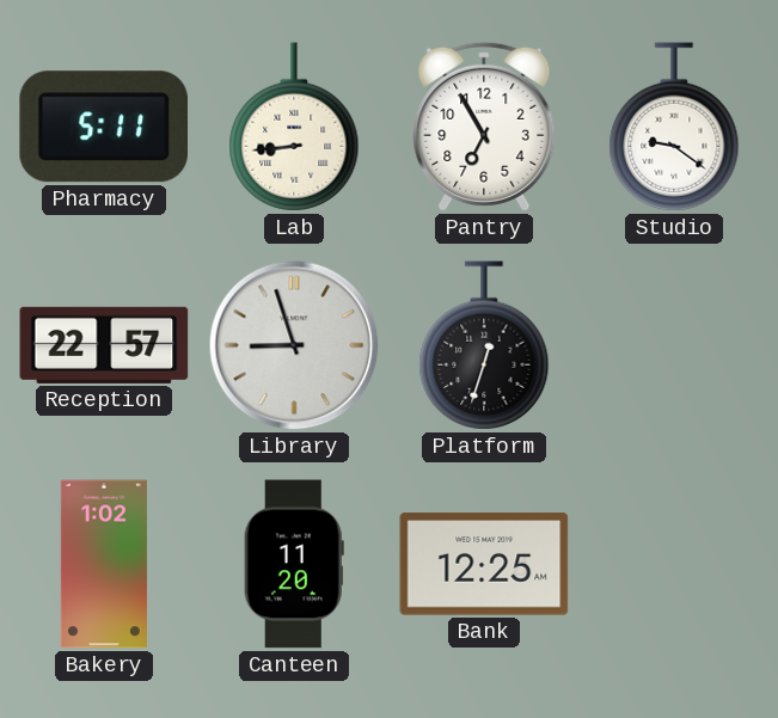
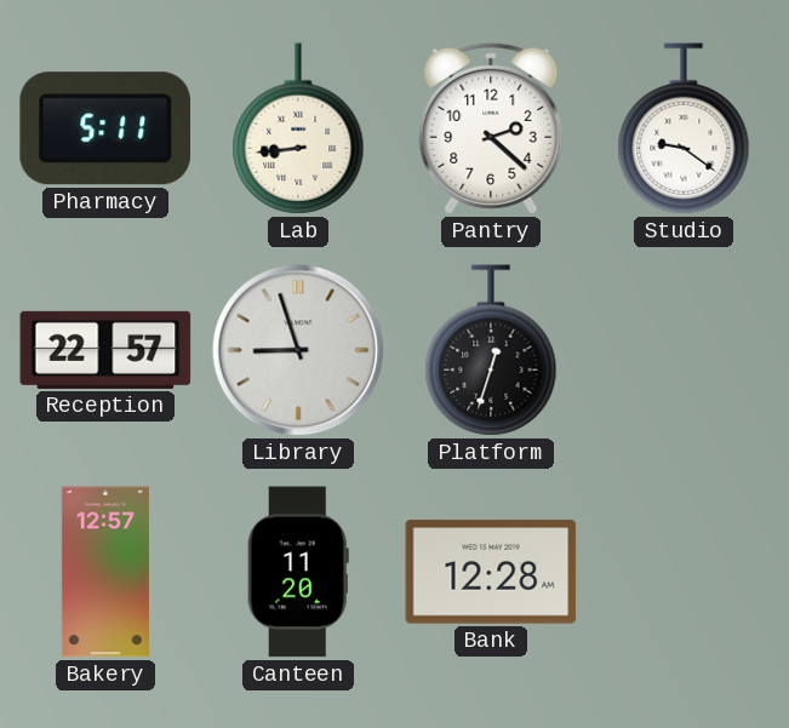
Pantry: 6:55 -> 2:22 (491, 128)
Bakery: 1:02 -> 12:57 (105, 572)
Bank: 12:25 -> 12:28 (491, 572)
